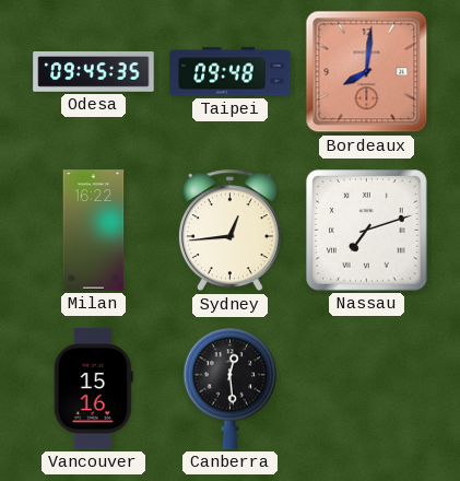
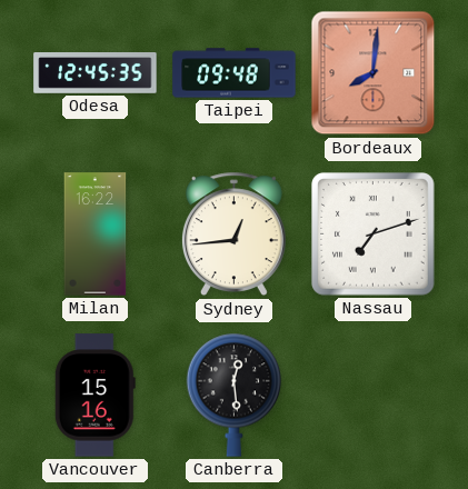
Odesa: 09:45 -> 12:45 (96, 73)
